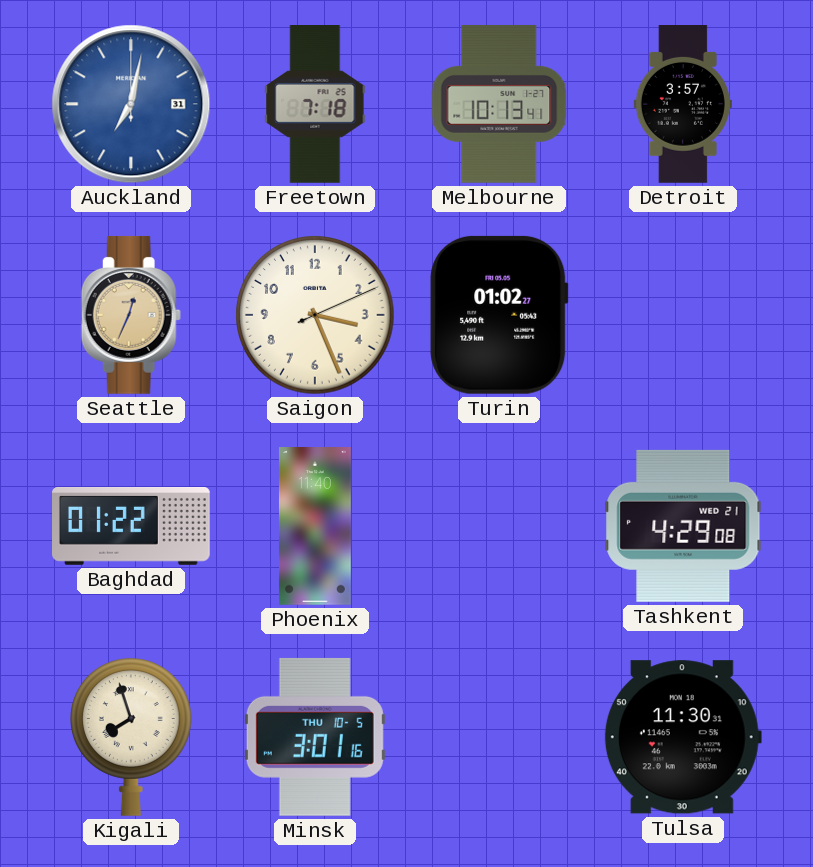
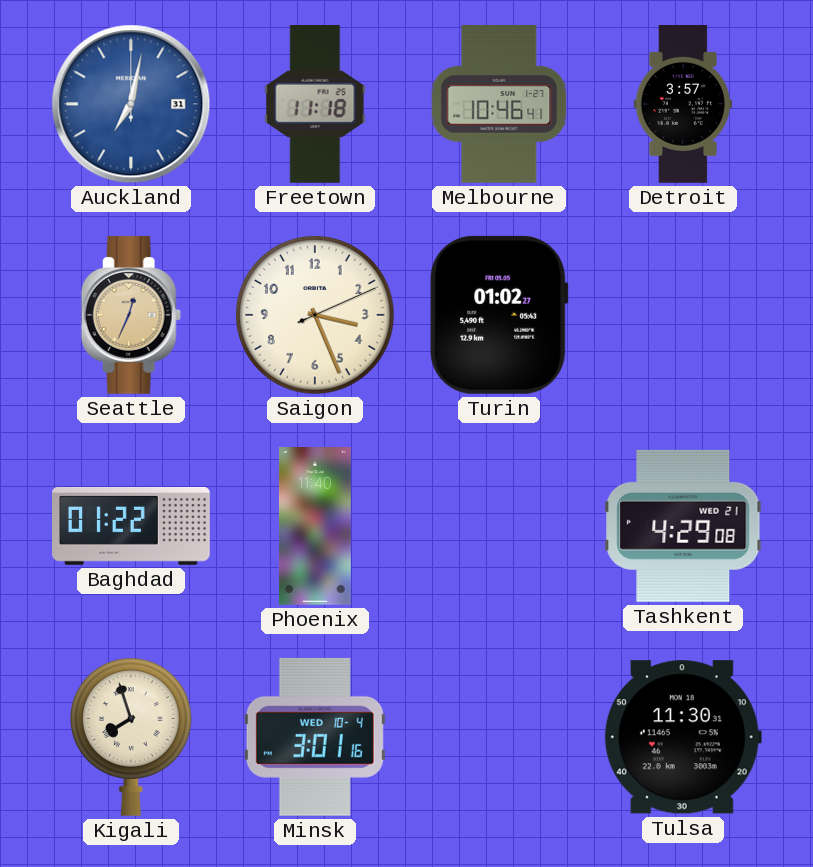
Freetown: 7:18 -> 11:18 (315, 105)
Melbourne: 10:13 -> 10:46 (499, 104)
Minsk date: THU 10-5 -> WED 10-4 (315, 737)
